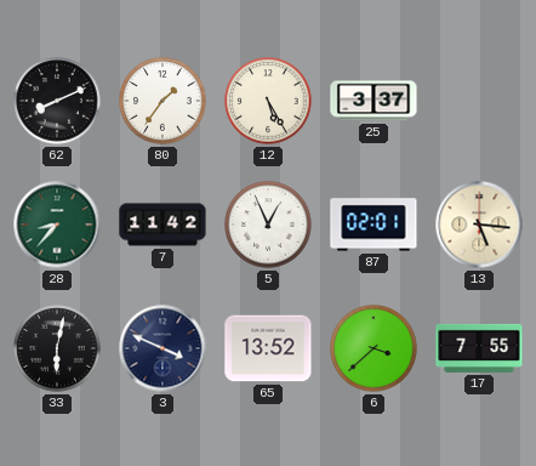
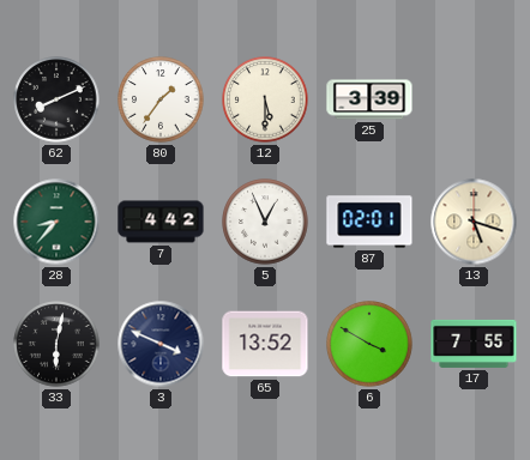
12: 5:25 -> 5:30 (265, 99)
25: 3:37 -> 3:39 (369, 99)
7: 11:42 -> 4:42 (161, 222)
13: 5:16 -> 5:18 (474, 222)
6: 3:38 -> 3:50 (369, 344)
